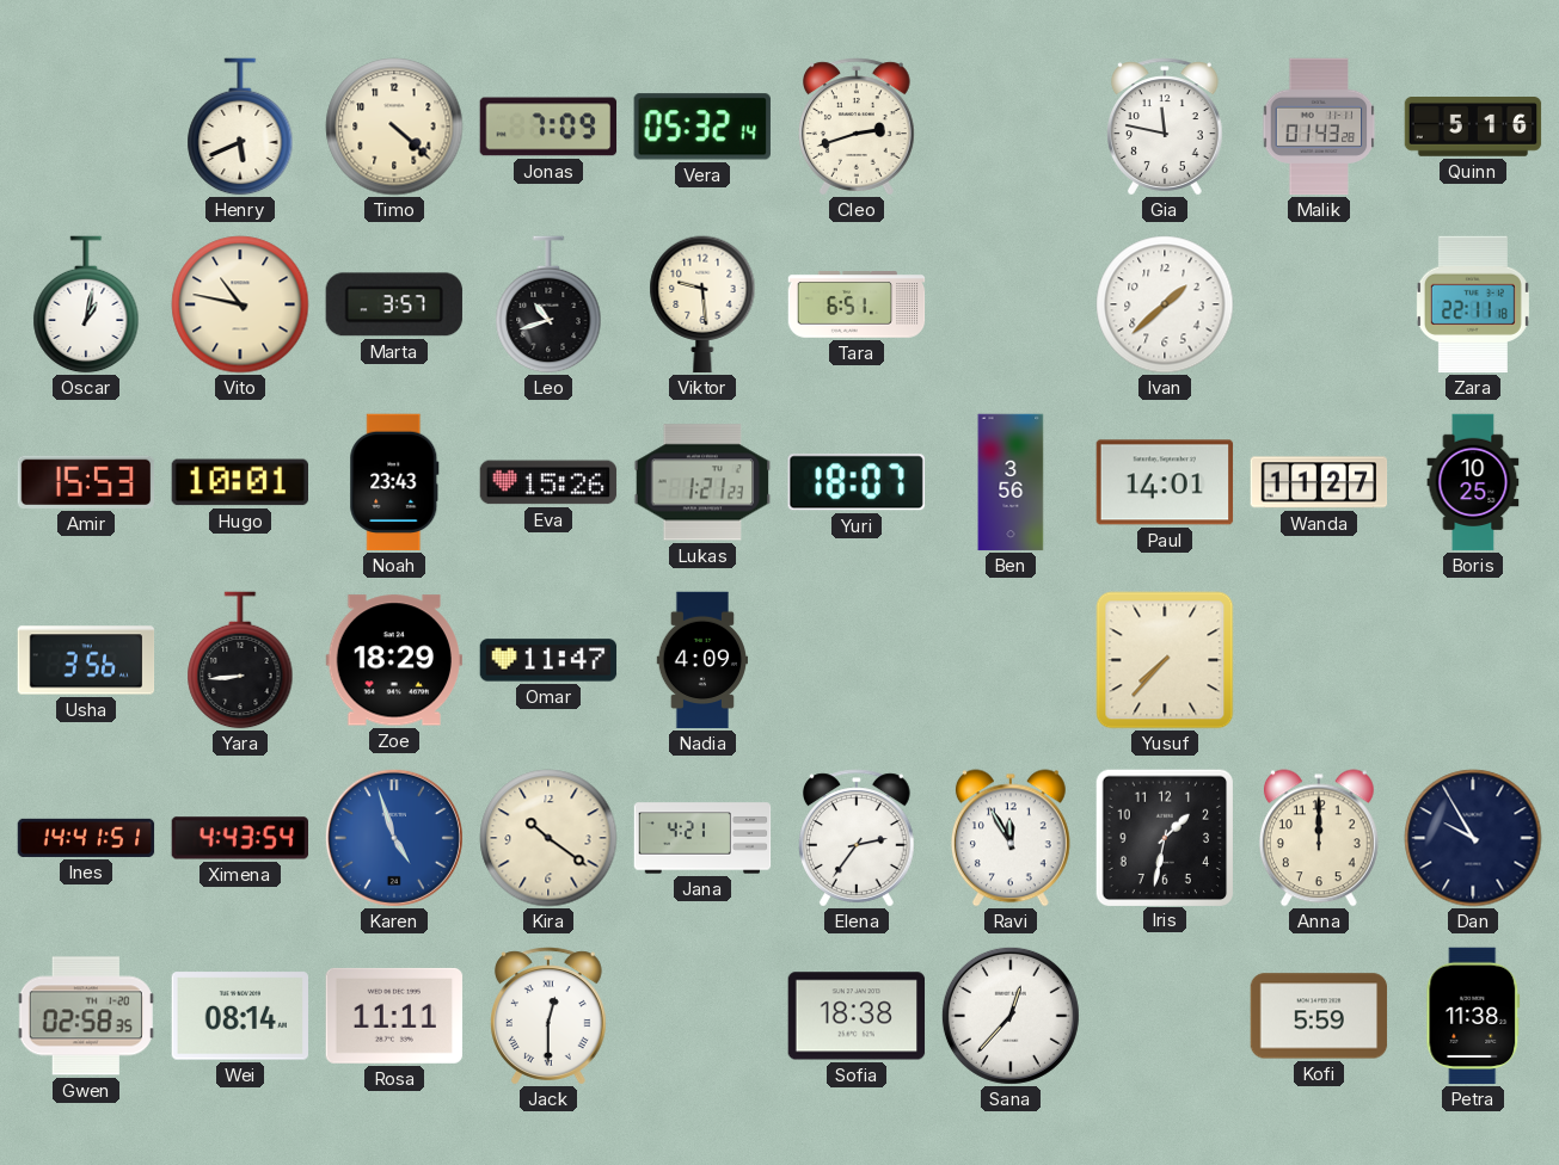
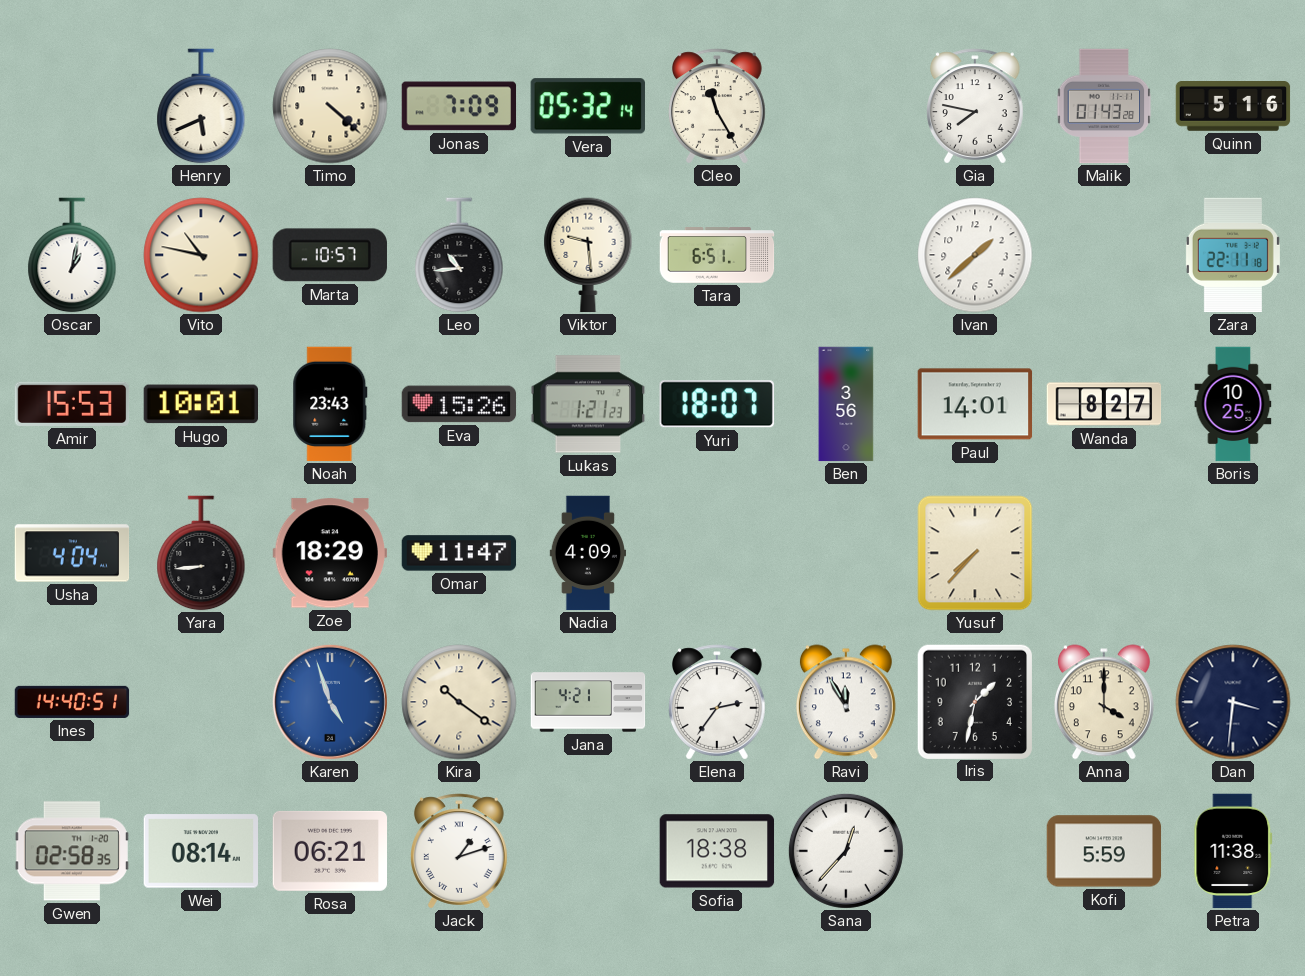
Cleo: 2:42 -> 11:25 (718, 106)
Gia: 11:47 -> 7:47 (976, 106)
Marta: 3:57 -> 10:57 (330, 255)
Leo: 10:42 -> 10:44 (459, 255)
Wanda: 11:27 -> 8:27 (1104, 404)
Usha: 3:56 -> 4:04 (72, 553)
Ines: 14:41 -> 14:40 (72, 702)
Ximena: 4:43 -> none (240, 838)
Anna: 12:00 -> 4:00 (1104, 702)
Dan: 9:55 -> 3:31 (1233, 702)
Rosa: 11:11 -> 06:21 (330, 851)
Jack: 12:30 -> 1:12 (460, 851)
